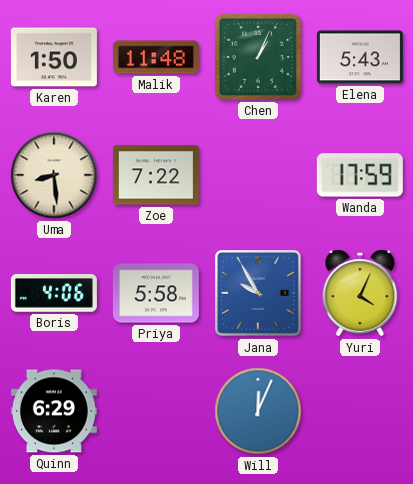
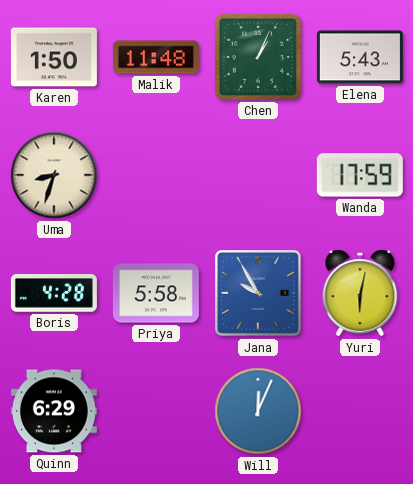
Uma: 8:29 -> 8:33 (54, 175)
Zoe: 7:22 -> none (156, 175)
Boris: 4:06 -> 4:28 (54, 293)
Yuri: 4:04 -> 6:02 (360, 293)
